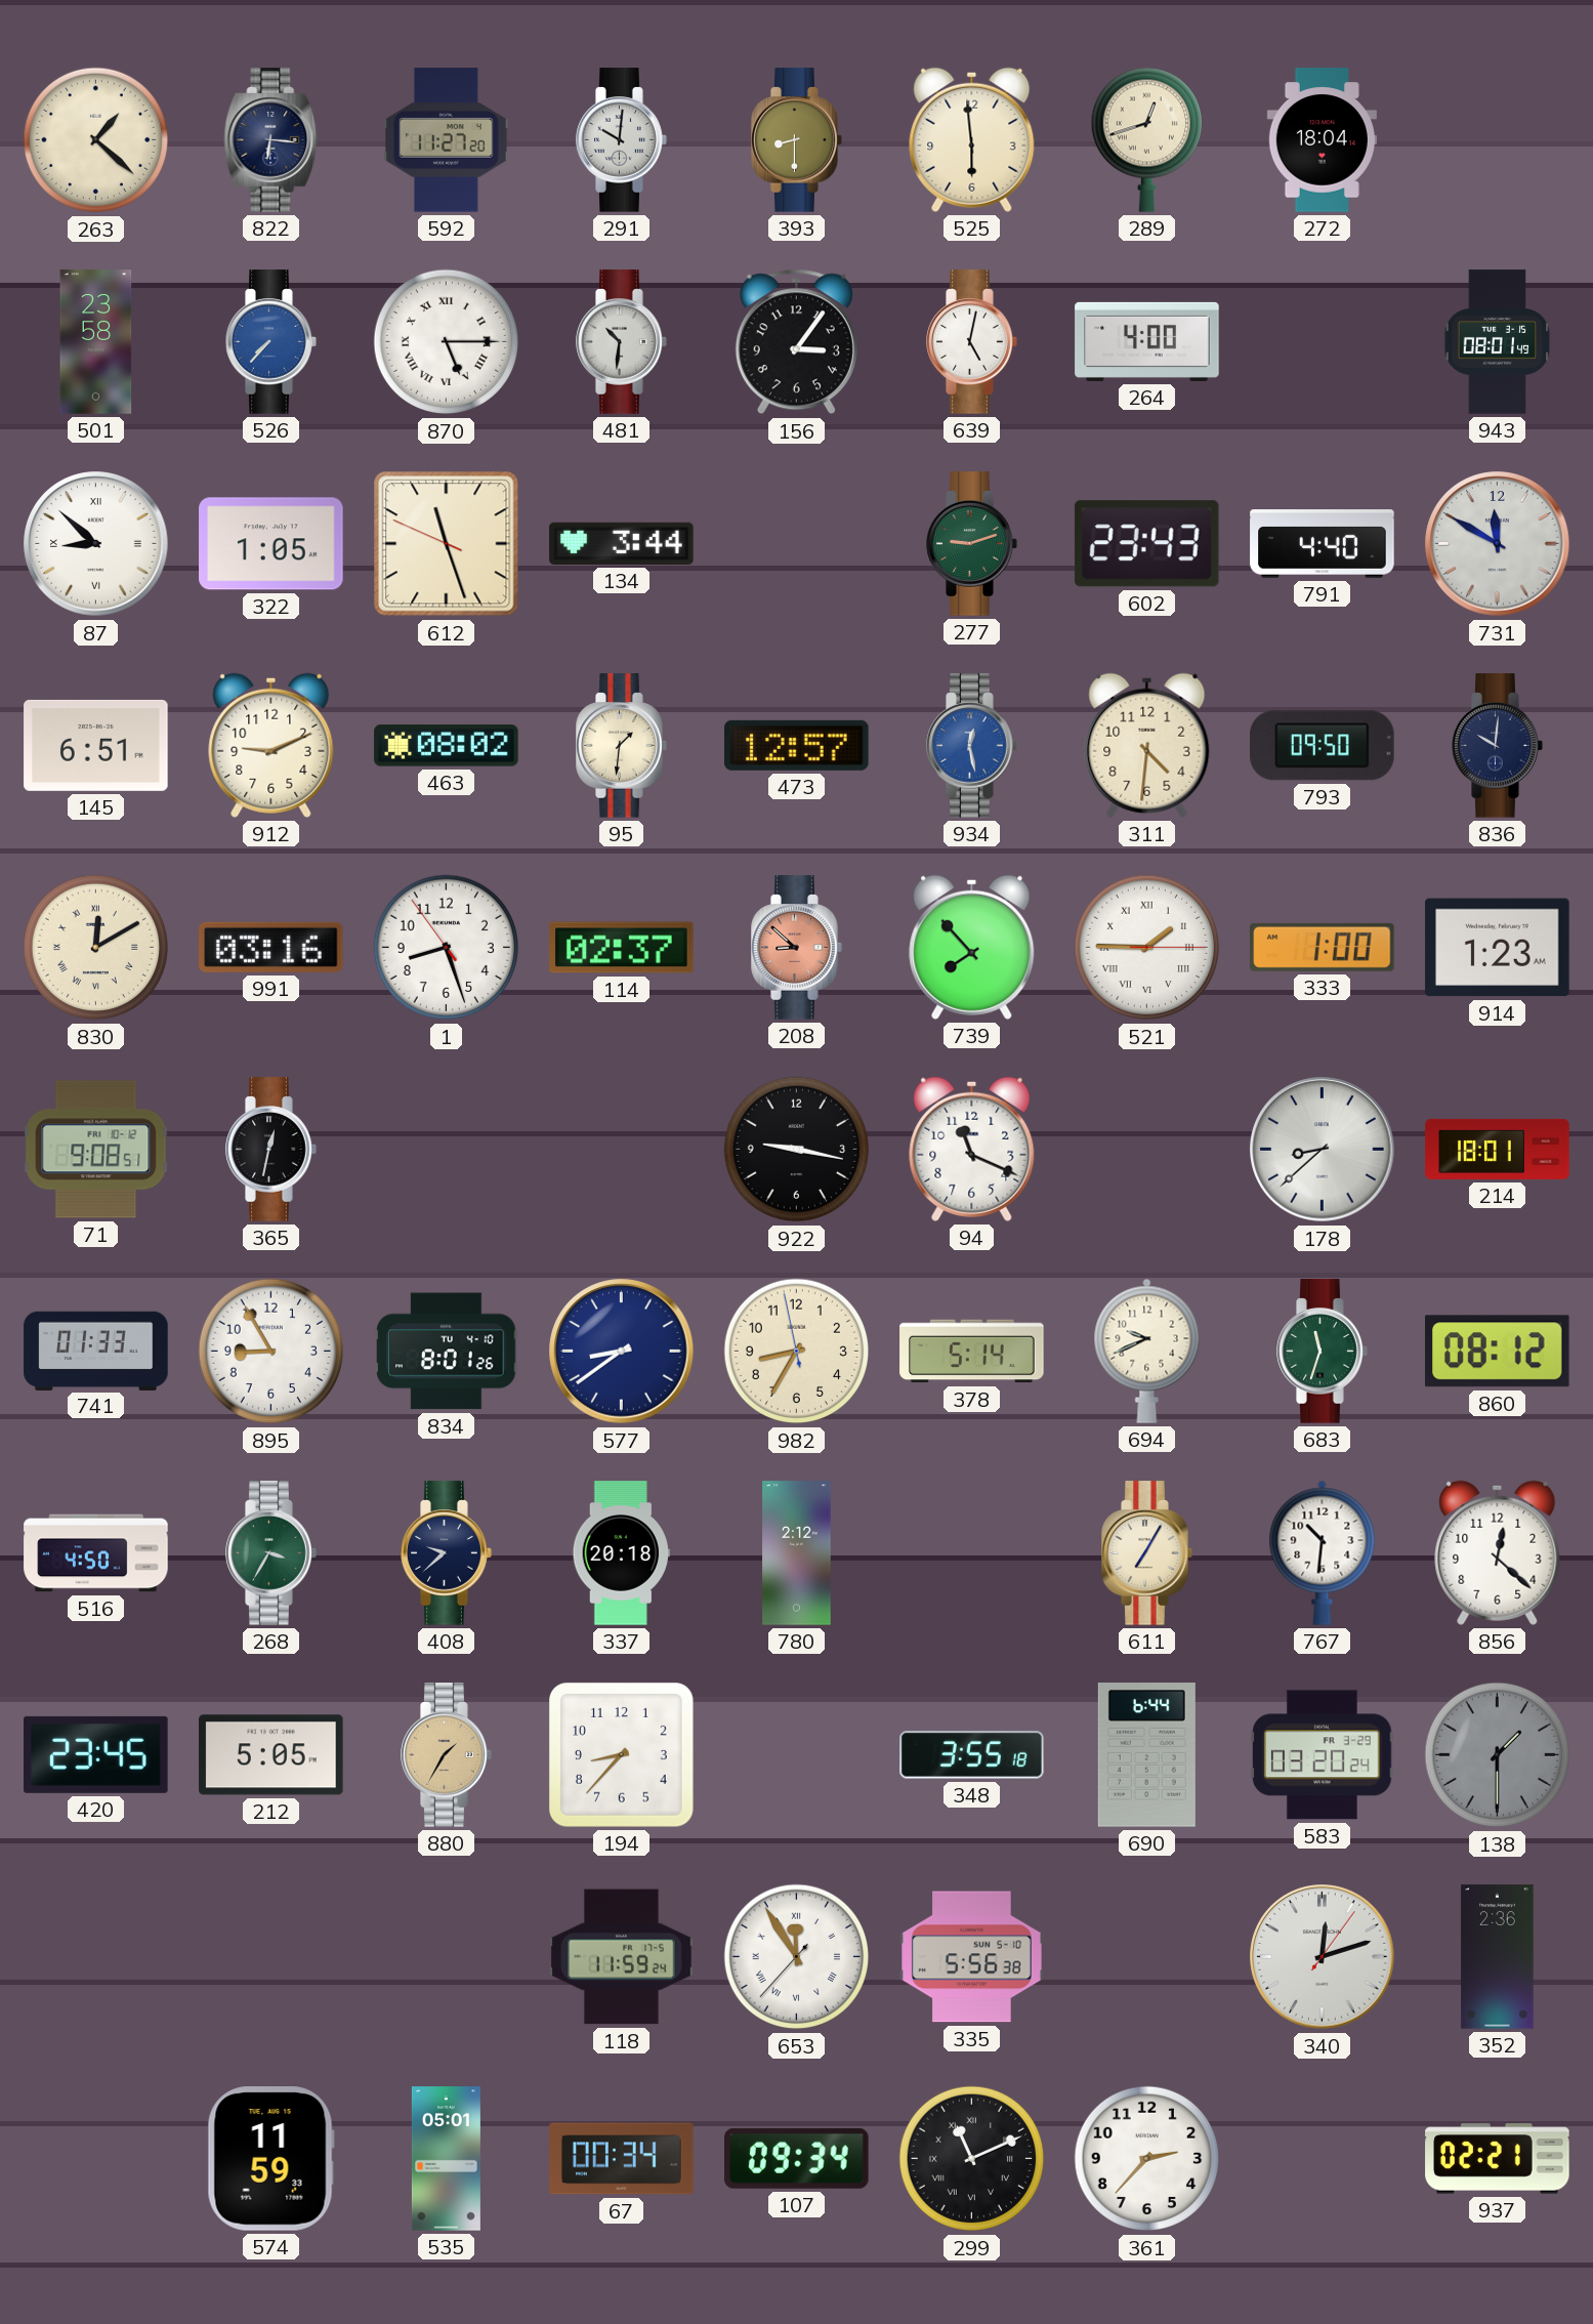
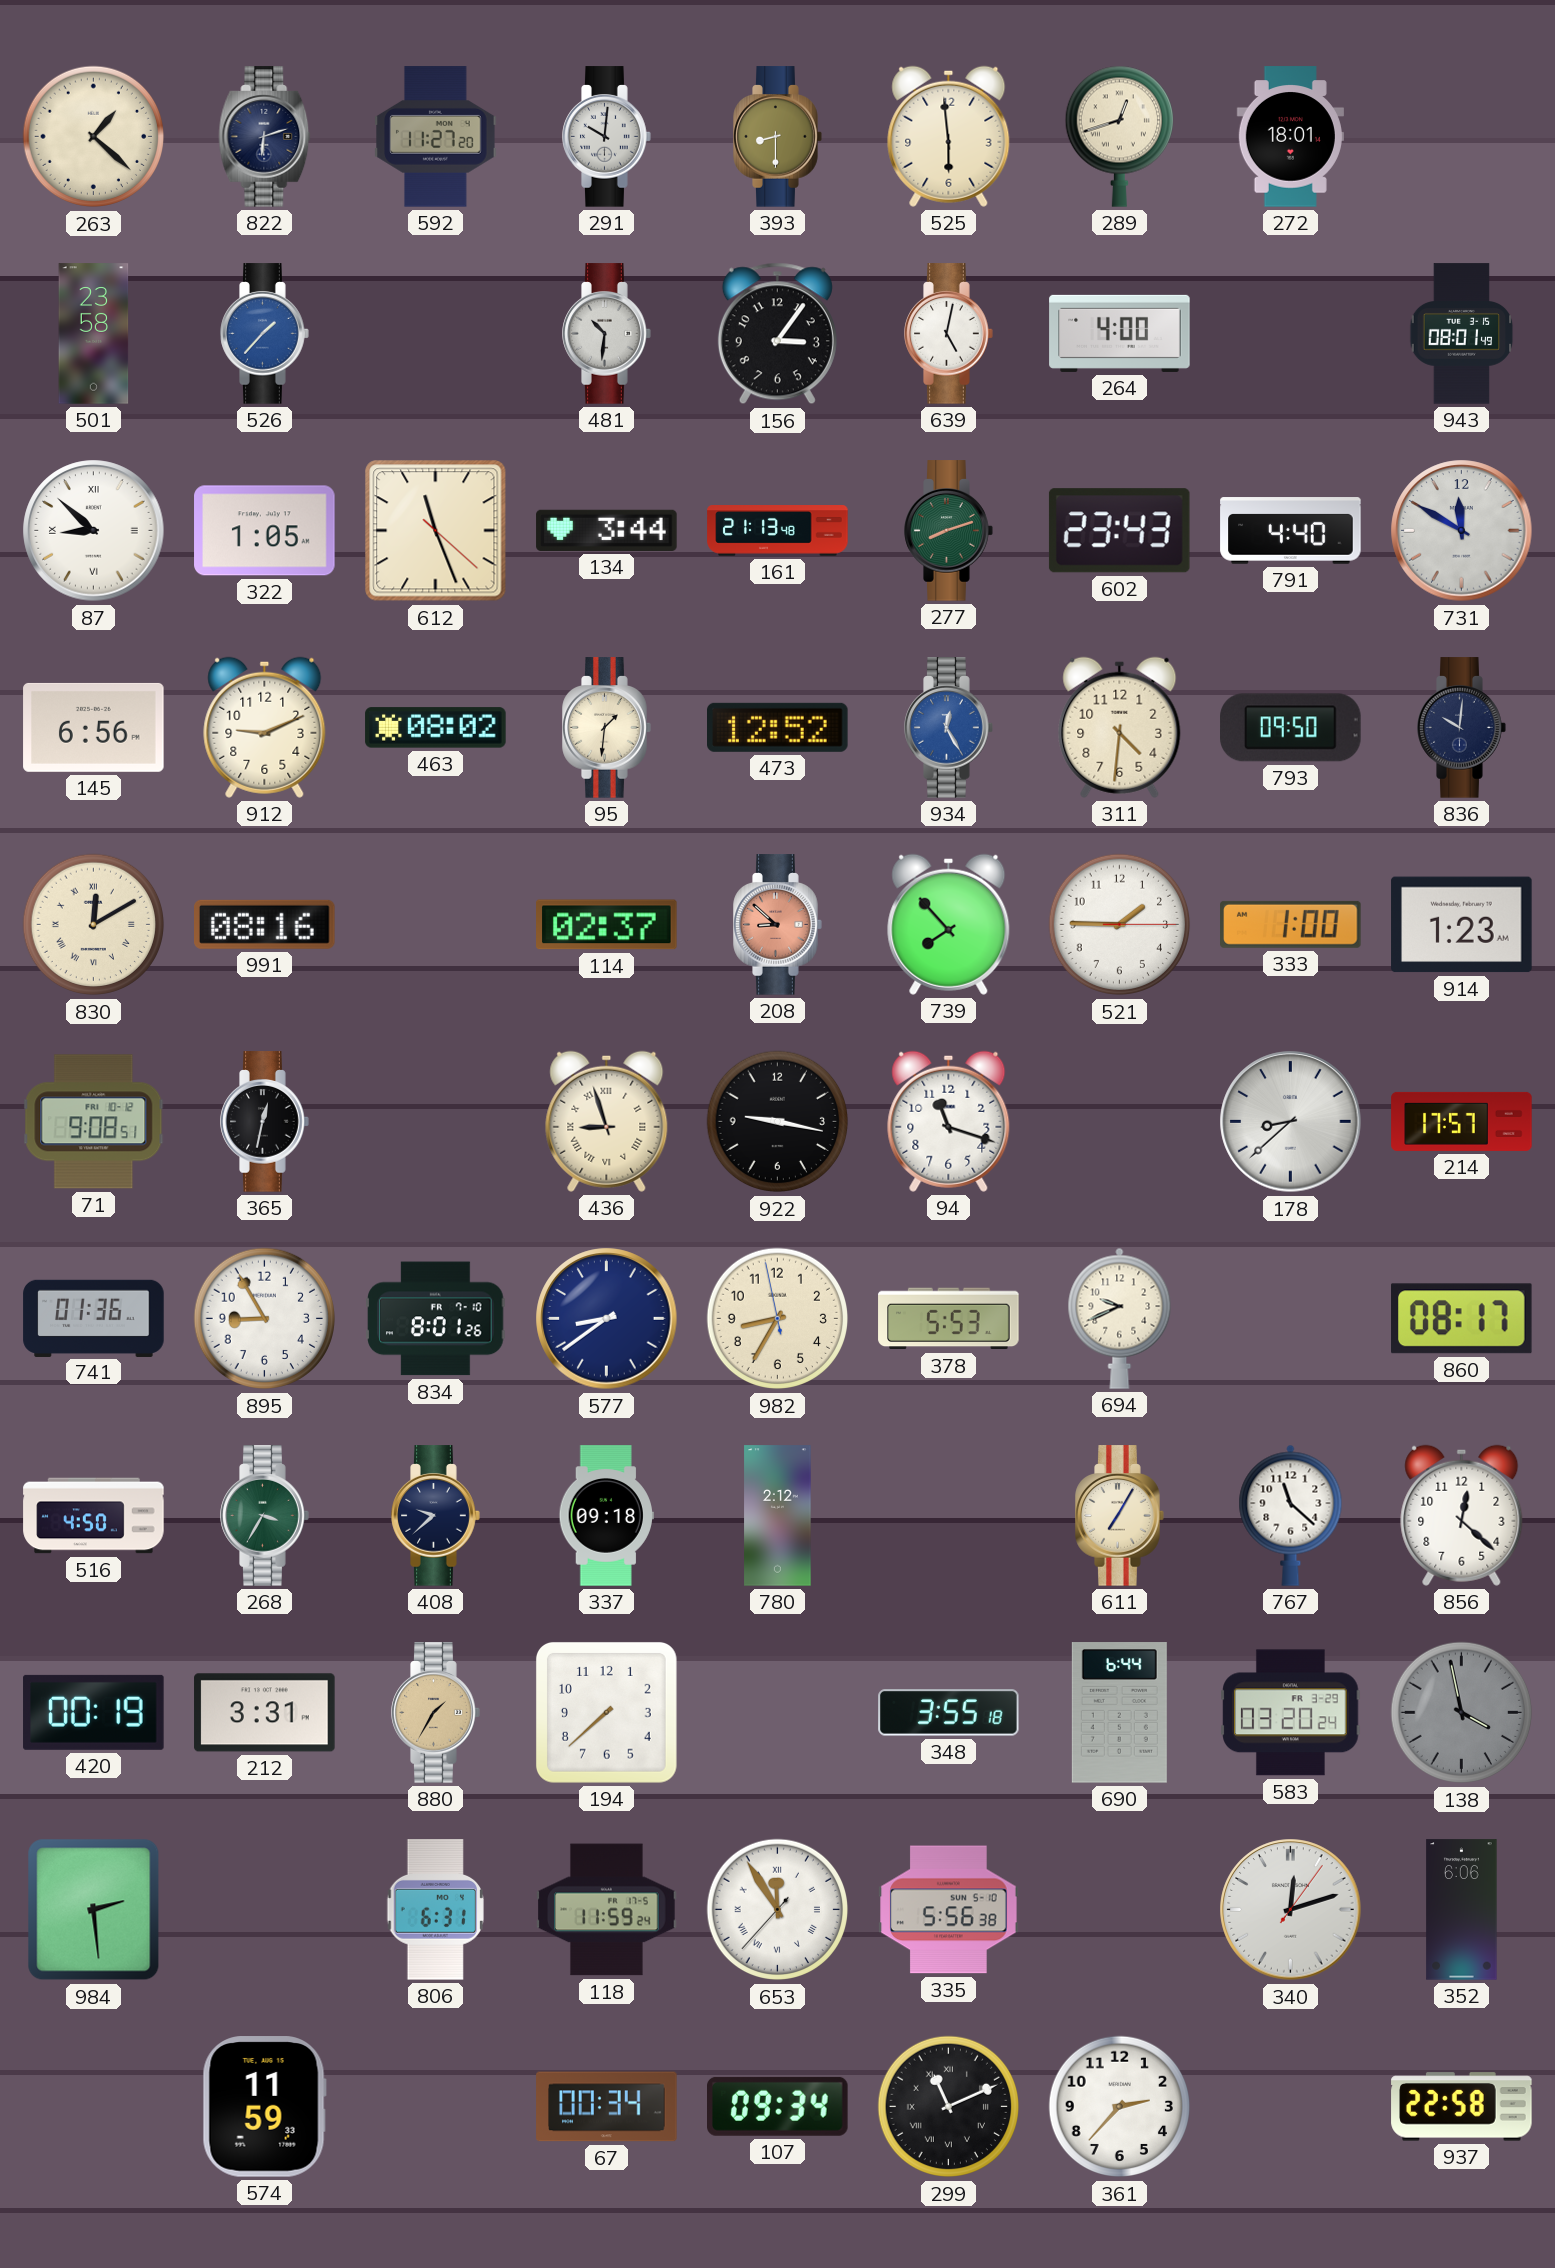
822: 6:16 -> 6:12 (265, 137)
272: 18:04 -> 18:01 (1290, 137)
526: 7:37 -> 1:37 (265, 334)
870: 5:15 -> none (447, 342)
612: 11:26:49 -> 11:26:22 (436, 531)
161: none -> 21:13 (778, 531)
277: 9:12 -> 8:12 (949, 531)
145: 6:51 -> 6:56 (94, 727)
473: 12:57 -> 12:52 (778, 727)
934: 12:28 -> 12:25 (949, 728)
991: 03:16 -> 08:16 (265, 924)
1: 8:26 -> none (447, 948)
521 numerals: Roman -> Arabic (1120, 925)
436: none -> 8:57 (607, 1121)
94: 11:19 -> 11:18 (949, 1121)
214: 18:01 -> 17:57 (1462, 1121)
741: 01:33 -> 01:36 (94, 1318)
834 date: TU 4-10 -> FR 7-10 (436, 1319)
378: 5:14 -> 5:53 (949, 1319)
683: 11:33 -> none (1323, 1352)
860: 08:12 -> 08:17 (1462, 1319)
337: 20:18 -> 09:18 (606, 1516)
767: 10:31 -> 11:22 (1291, 1515)
420: 23:45 -> 00:19 (94, 1712)
212: 5:05 -> 3:31 (265, 1713)
194: 8:37 -> 7:38 (607, 1713)
138: 1:30 -> 3:58 (1462, 1713)
984: none -> 2:29 (94, 1910)
806: none -> 6:31 (435, 1910)
352: 2:36 -> 6:06 (1462, 1910)
535: 05:01 -> none (446, 2159)
937: 02:21 -> 22:58 (1462, 2107)
